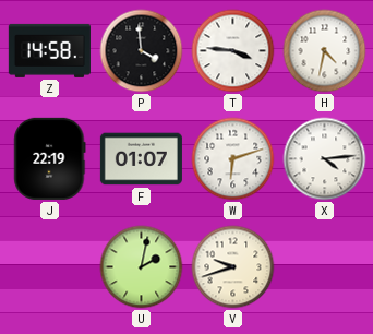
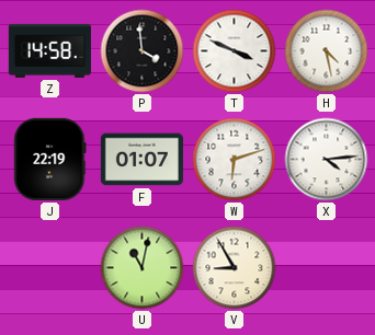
T: 3:46 -> 3:49 (235, 51)
H: 4:32 -> 4:28 (327, 51)
U: 2:02 -> 11:02 (143, 268)
V: 9:42 -> 8:55 (235, 268)
